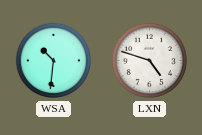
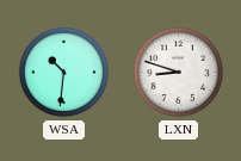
LXN: 4:48 -> 8:48 (179, 73)
